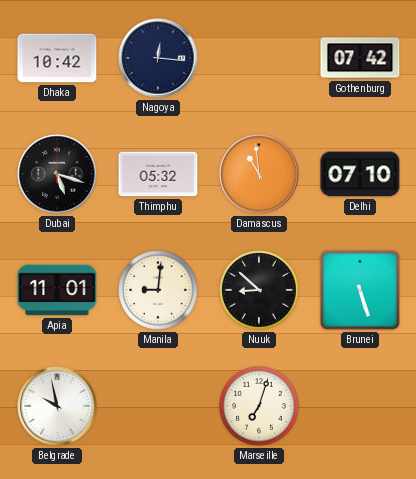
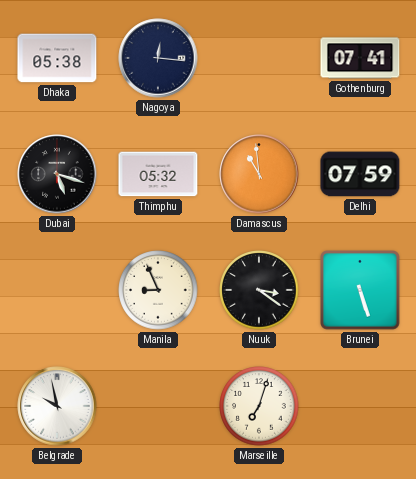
Dhaka: 10:42 -> 05:38 (57, 58)
Gothenburg: 07:42 -> 07:41 (360, 58)
Delhi: 07:10 -> 07:59 (360, 174)
Apia: 11:01 -> none (57, 290)
Manila: 9:01 -> 8:56 (158, 290)
Nuuk: 8:52 -> 3:21 (259, 290)
